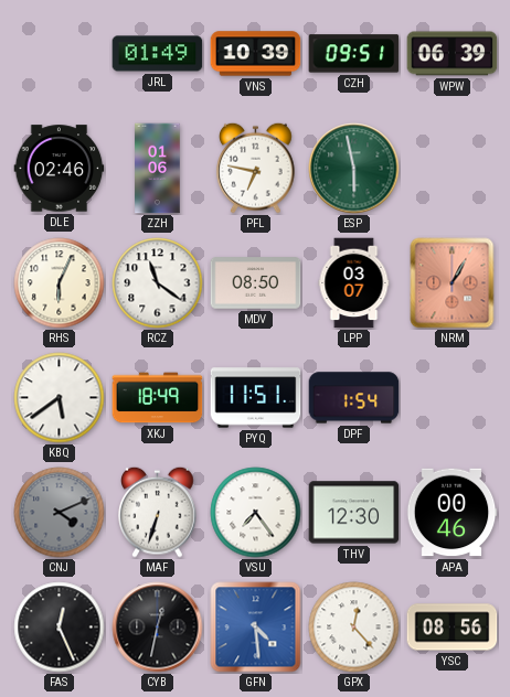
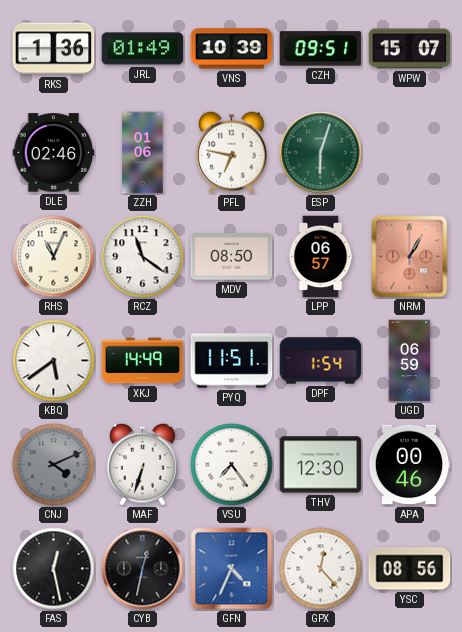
RKS: none -> 1:36 (54, 49)
WPW: 06:39 -> 15:07 (410, 49)
ESP: 5:58 -> 6:03 (321, 153)
RHS: 6:04 -> 11:04 (54, 257)
LPP: 03:07 -> 06:57 (321, 257)
XKJ: 18:49 -> 14:49 (143, 361)
UGD: none -> 06:59 (410, 361)
FAS: 12:26 -> 12:28 (54, 569)
GFN: 4:29 -> 4:34 (232, 569)
